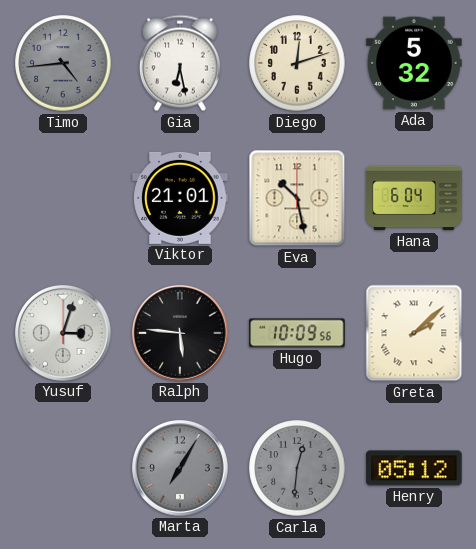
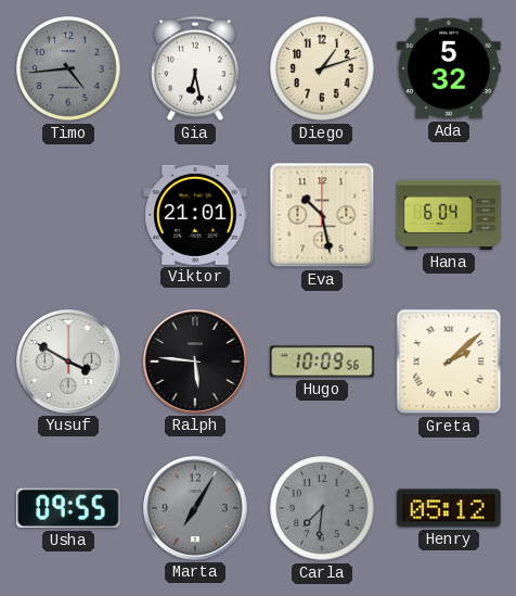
Diego: 12:12 -> 1:12 (322, 68)
Yusuf: 3:03 -> 3:50 (69, 363)
Usha: none -> 09:55 (69, 508)
Carla: 12:31 -> 7:31 (322, 508)
